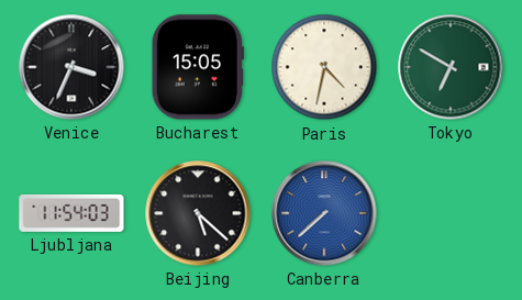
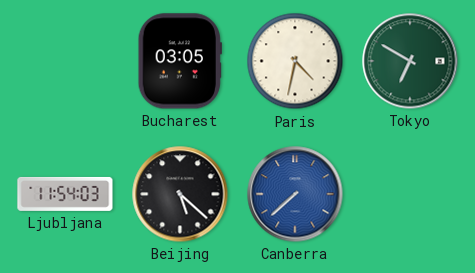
Venice: 3:34 -> none (71, 67)
Bucharest: 15:05 -> 03:05 (180, 61)
